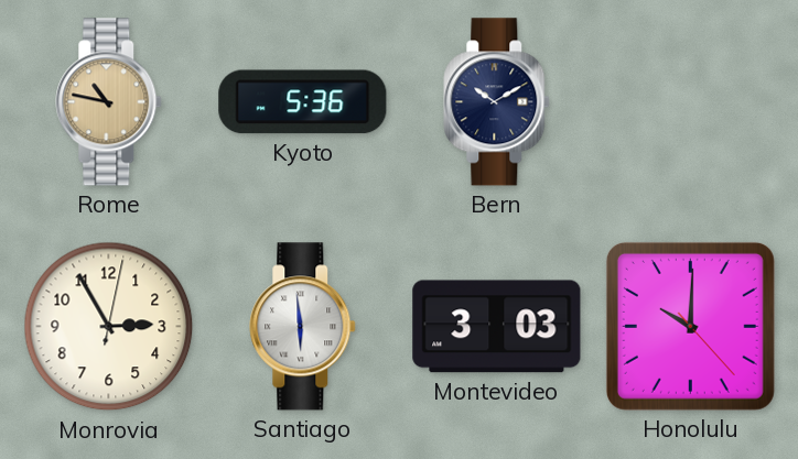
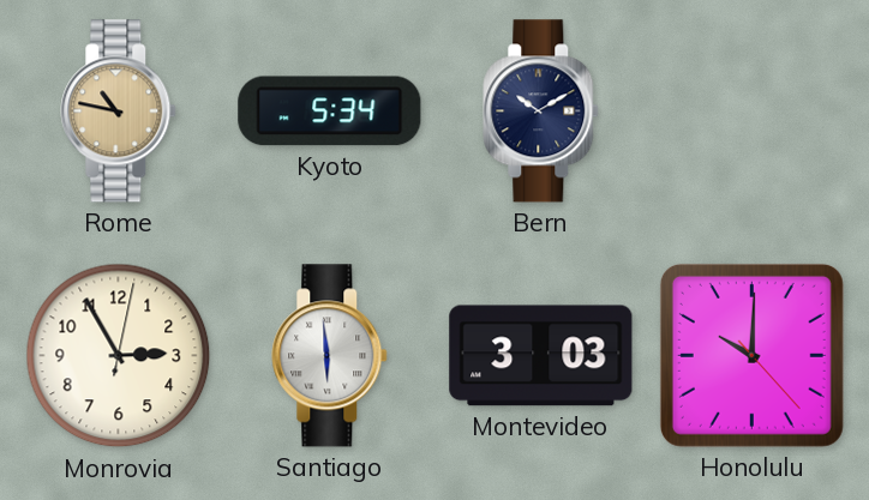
Kyoto: 5:36 -> 5:34 (330, 112)
